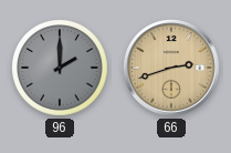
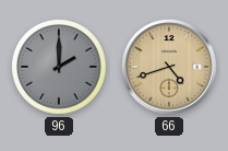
66: 2:42 -> 4:42 (169, 68)
